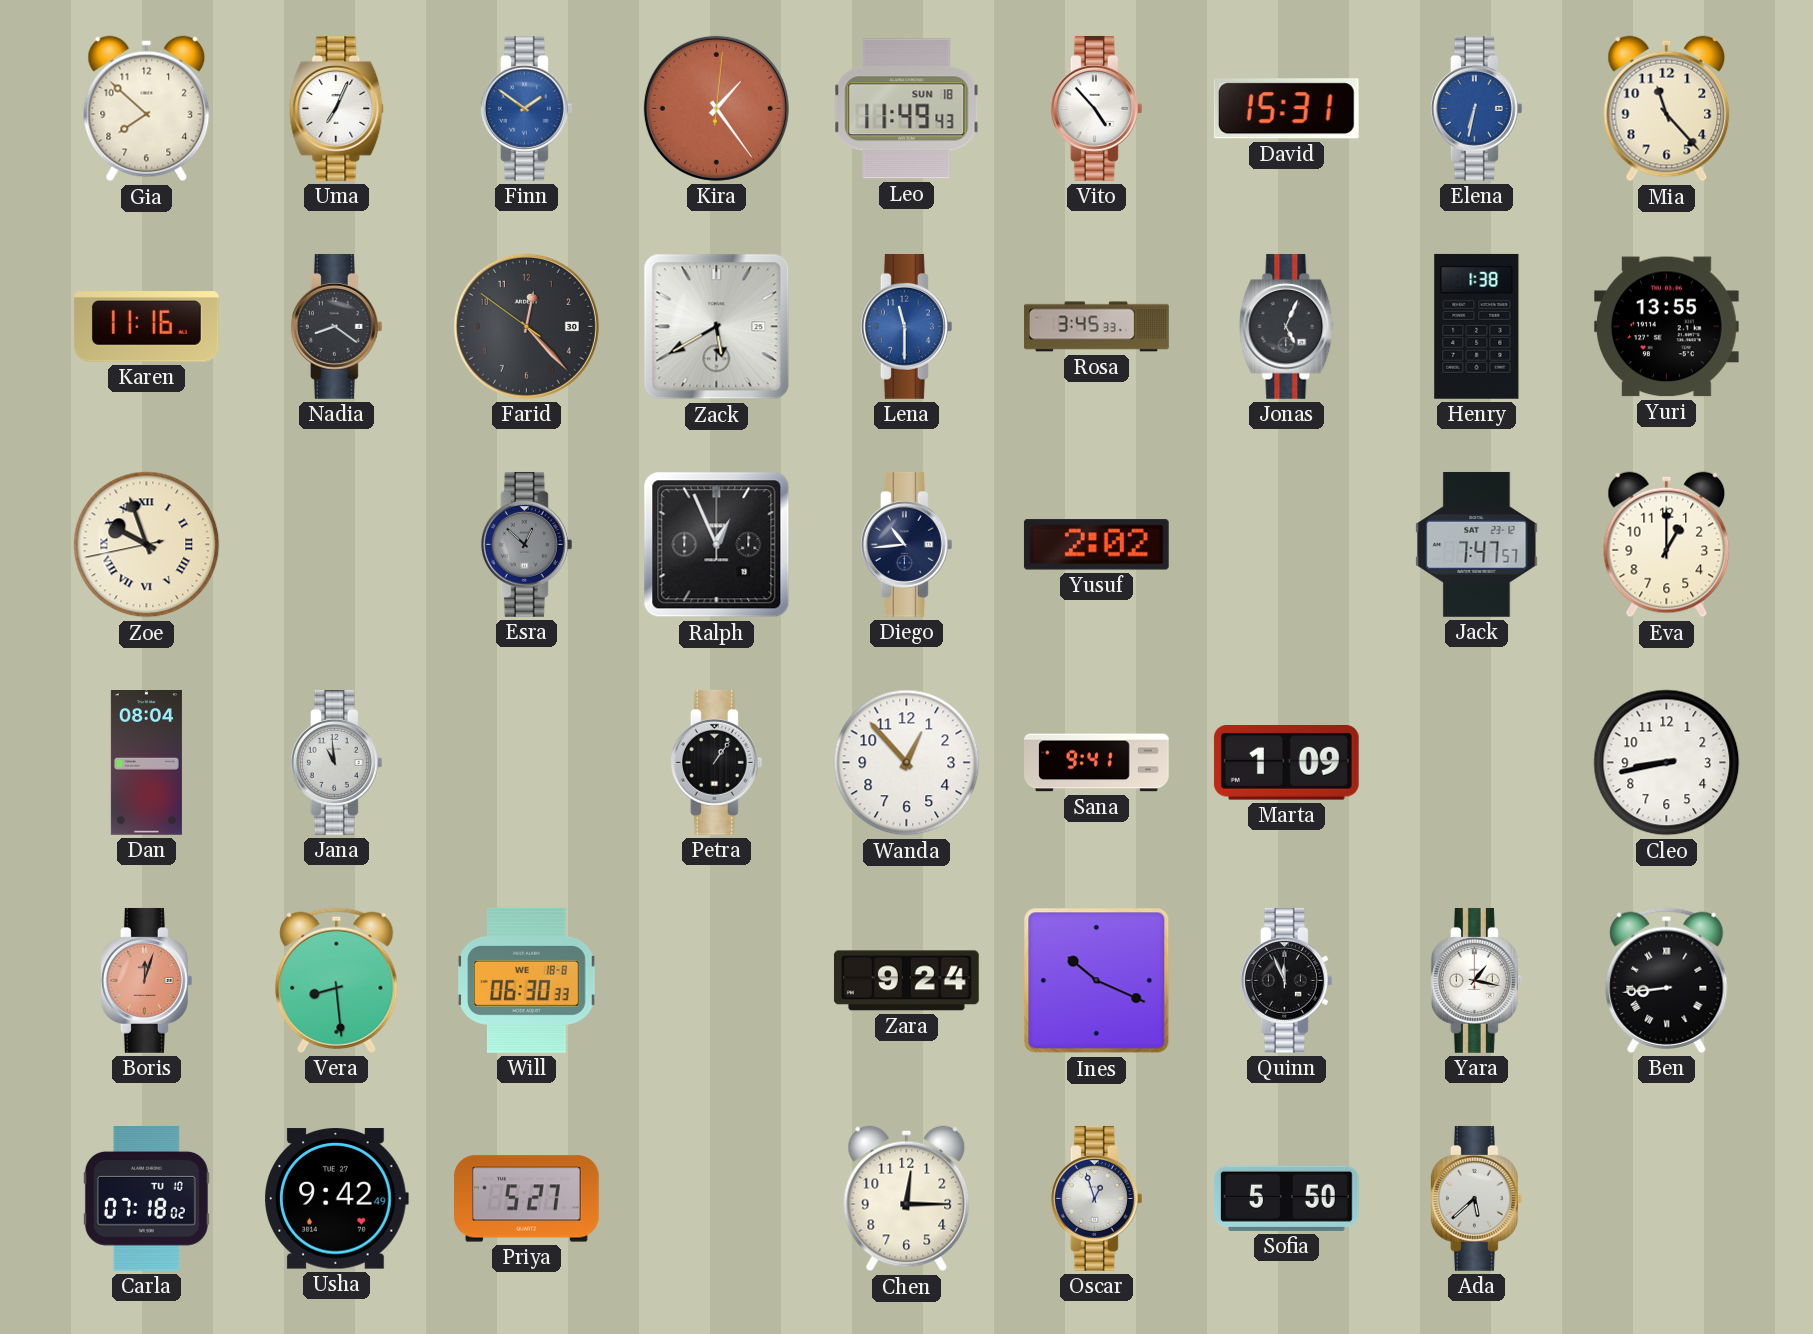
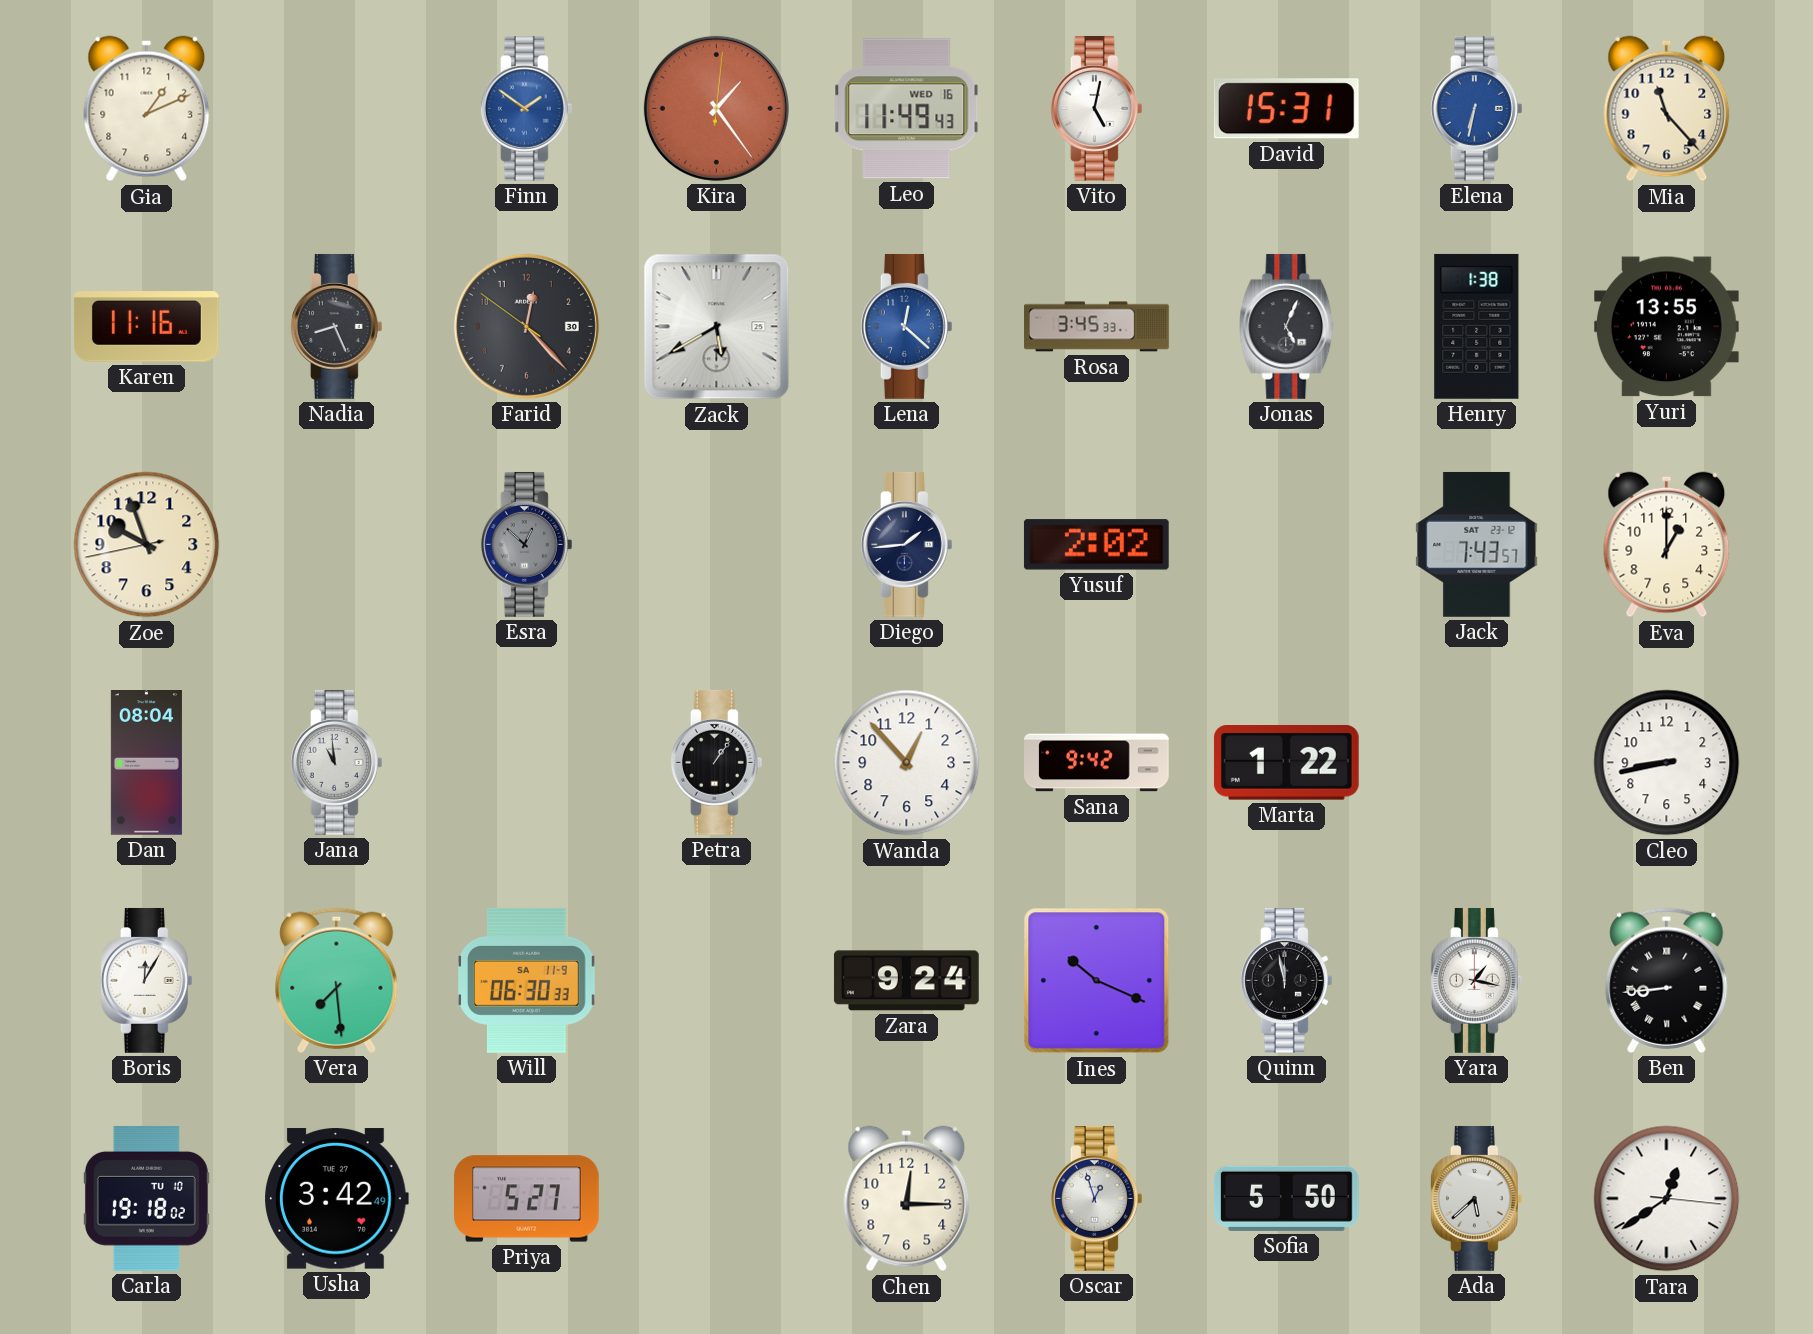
Gia: 7:52 -> 1:11 (147, 109)
Uma: 7:04 -> none (337, 108)
Leo date: SUN 18 -> WED 16 (907, 109)
Vito: 4:53 -> 5:02 (1096, 108)
Nadia: 8:21 -> 8:26 (336, 326)
Lena: 11:30 -> 12:22 (906, 326)
Zoe numerals: Roman -> Arabic (147, 545)
Ralph: 12:56 -> none (717, 545)
Diego: 10:44 -> 1:44 (906, 544)
Jack: 7:47 -> 7:43 (1477, 544)
Sana: 9:41 -> 9:42 (1097, 763)
Marta: 1:09 -> 1:22 (1286, 763)
Boris: 12:03 -> 12:05 (146, 980)
Boris dial: salmon -> white (146, 980)
Vera: 8:29 -> 7:29 (337, 980)
Will date: WE 18-8 -> SA 11-9 (527, 981)
Quinn: 11:56 -> 11:58 (1286, 980)
Carla: 07:18 -> 19:18 (146, 1198)
Usha: 9:42 -> 3:42 (336, 1199)
Tara: none -> 12:39 (1667, 1199)
